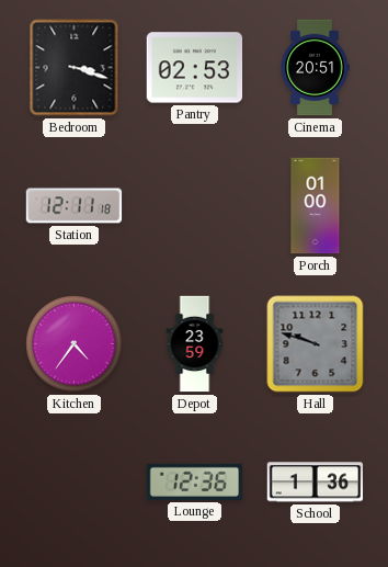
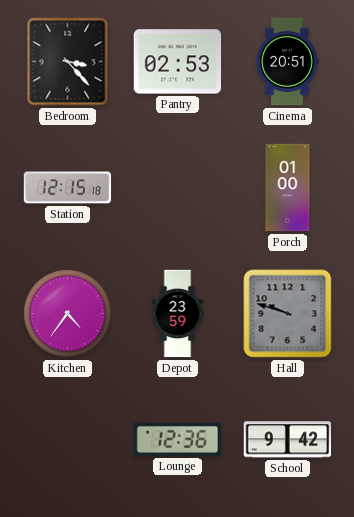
Bedroom: 3:18 -> 3:23 (68, 62)
Station: 12:11 -> 12:15 (68, 188)
School: 1:36 -> 9:42 (288, 440)
